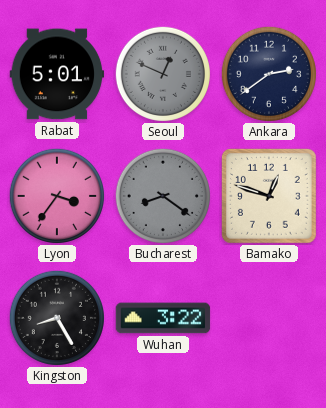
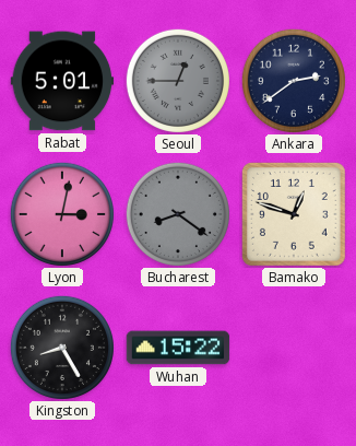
Seoul: 12:49 -> 12:45 (178, 81)
Lyon: 3:36 -> 3:02 (62, 214)
Wuhan: 3:22 -> 15:22 (178, 348)
